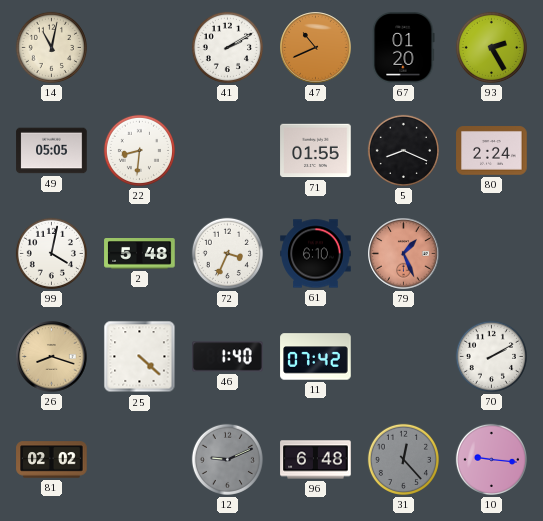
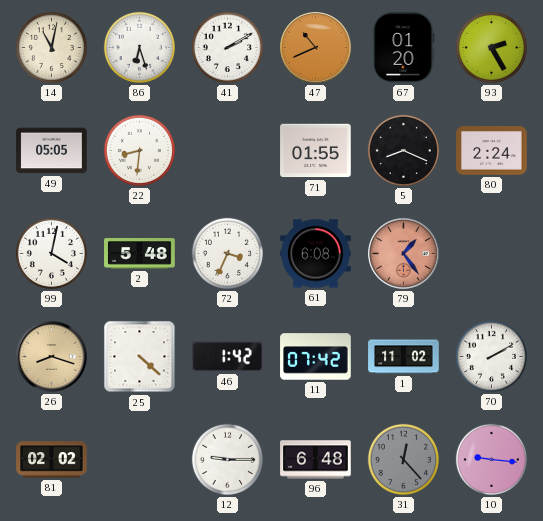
86: none -> 6:27 (139, 47)
61: 6:10 -> 6:08 (316, 254)
79: 1:26 -> 1:24 (404, 254)
46: 1:40 -> 1:42 (228, 357)
1: none -> 11:02 (404, 357)
12: 9:11 -> 9:15 (227, 459)
12 dial: grey -> white (227, 459)
